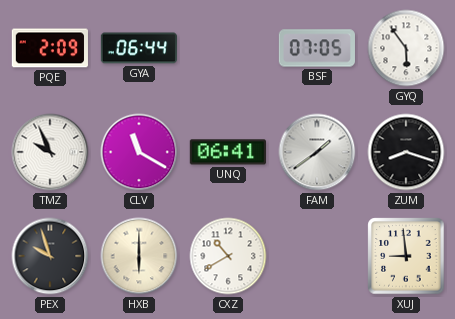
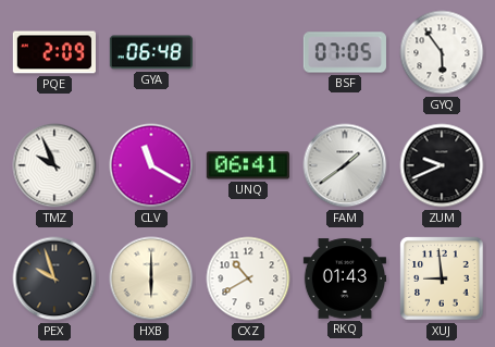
GYA: 06:44 -> 06:48 (151, 52)
ZUM: 8:18 -> 9:41 (442, 165)
RKQ: none -> 01:43 (344, 278)
